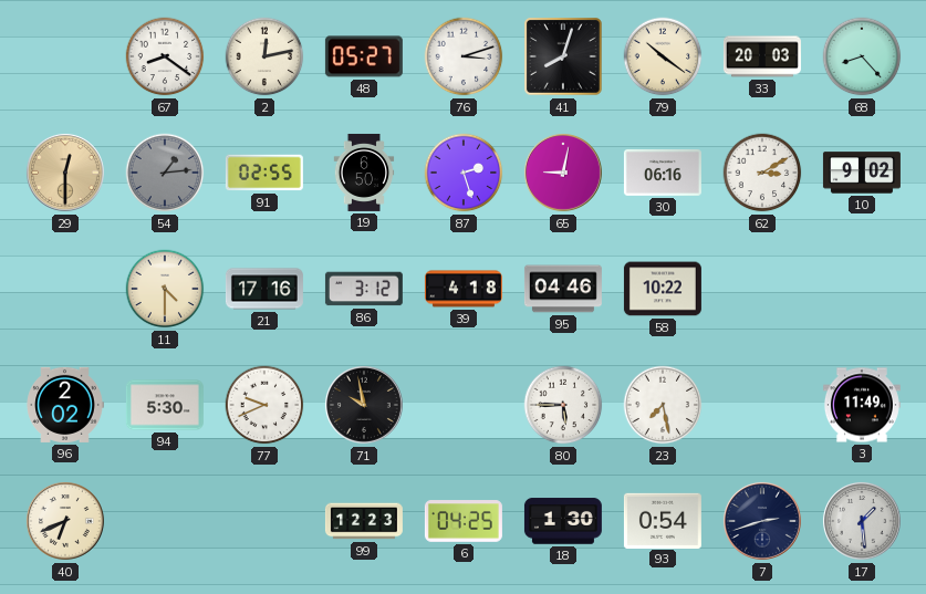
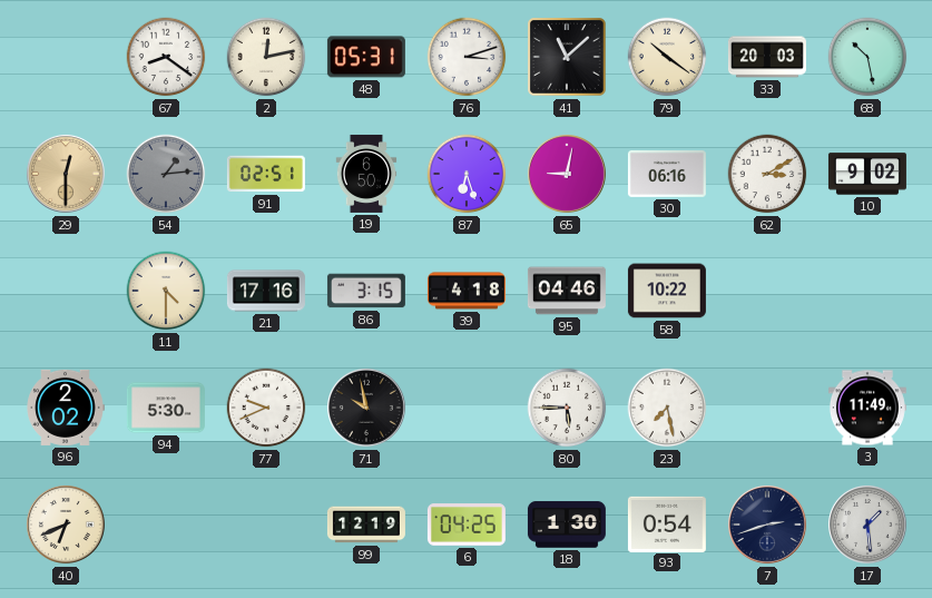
48: 05:27 -> 05:31 (366, 57)
41: 8:03 -> 11:08 (568, 58)
68: 8:23 -> 10:28 (867, 57)
91: 02:55 -> 02:51 (266, 174)
87: 2:27 -> 6:27 (467, 174)
86: 3:12 -> 3:15 (366, 291)
99: 12:23 -> 12:19 (366, 525)
